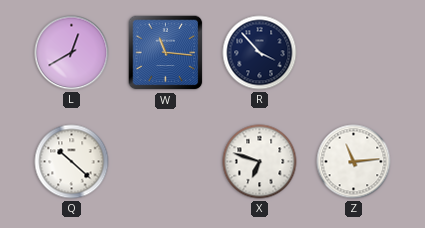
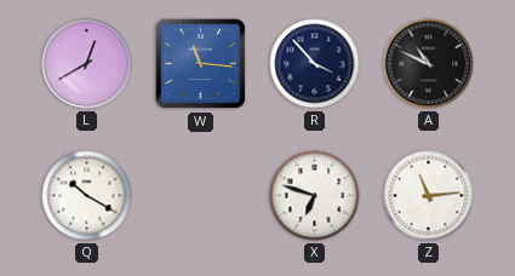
A: none -> 10:49 (429, 64)
Q: 10:22 -> 10:20 (87, 196)
